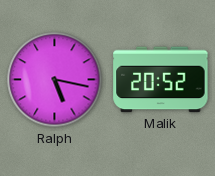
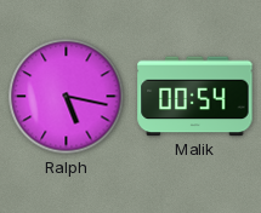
Malik: 20:52 -> 00:54 (195, 97)
